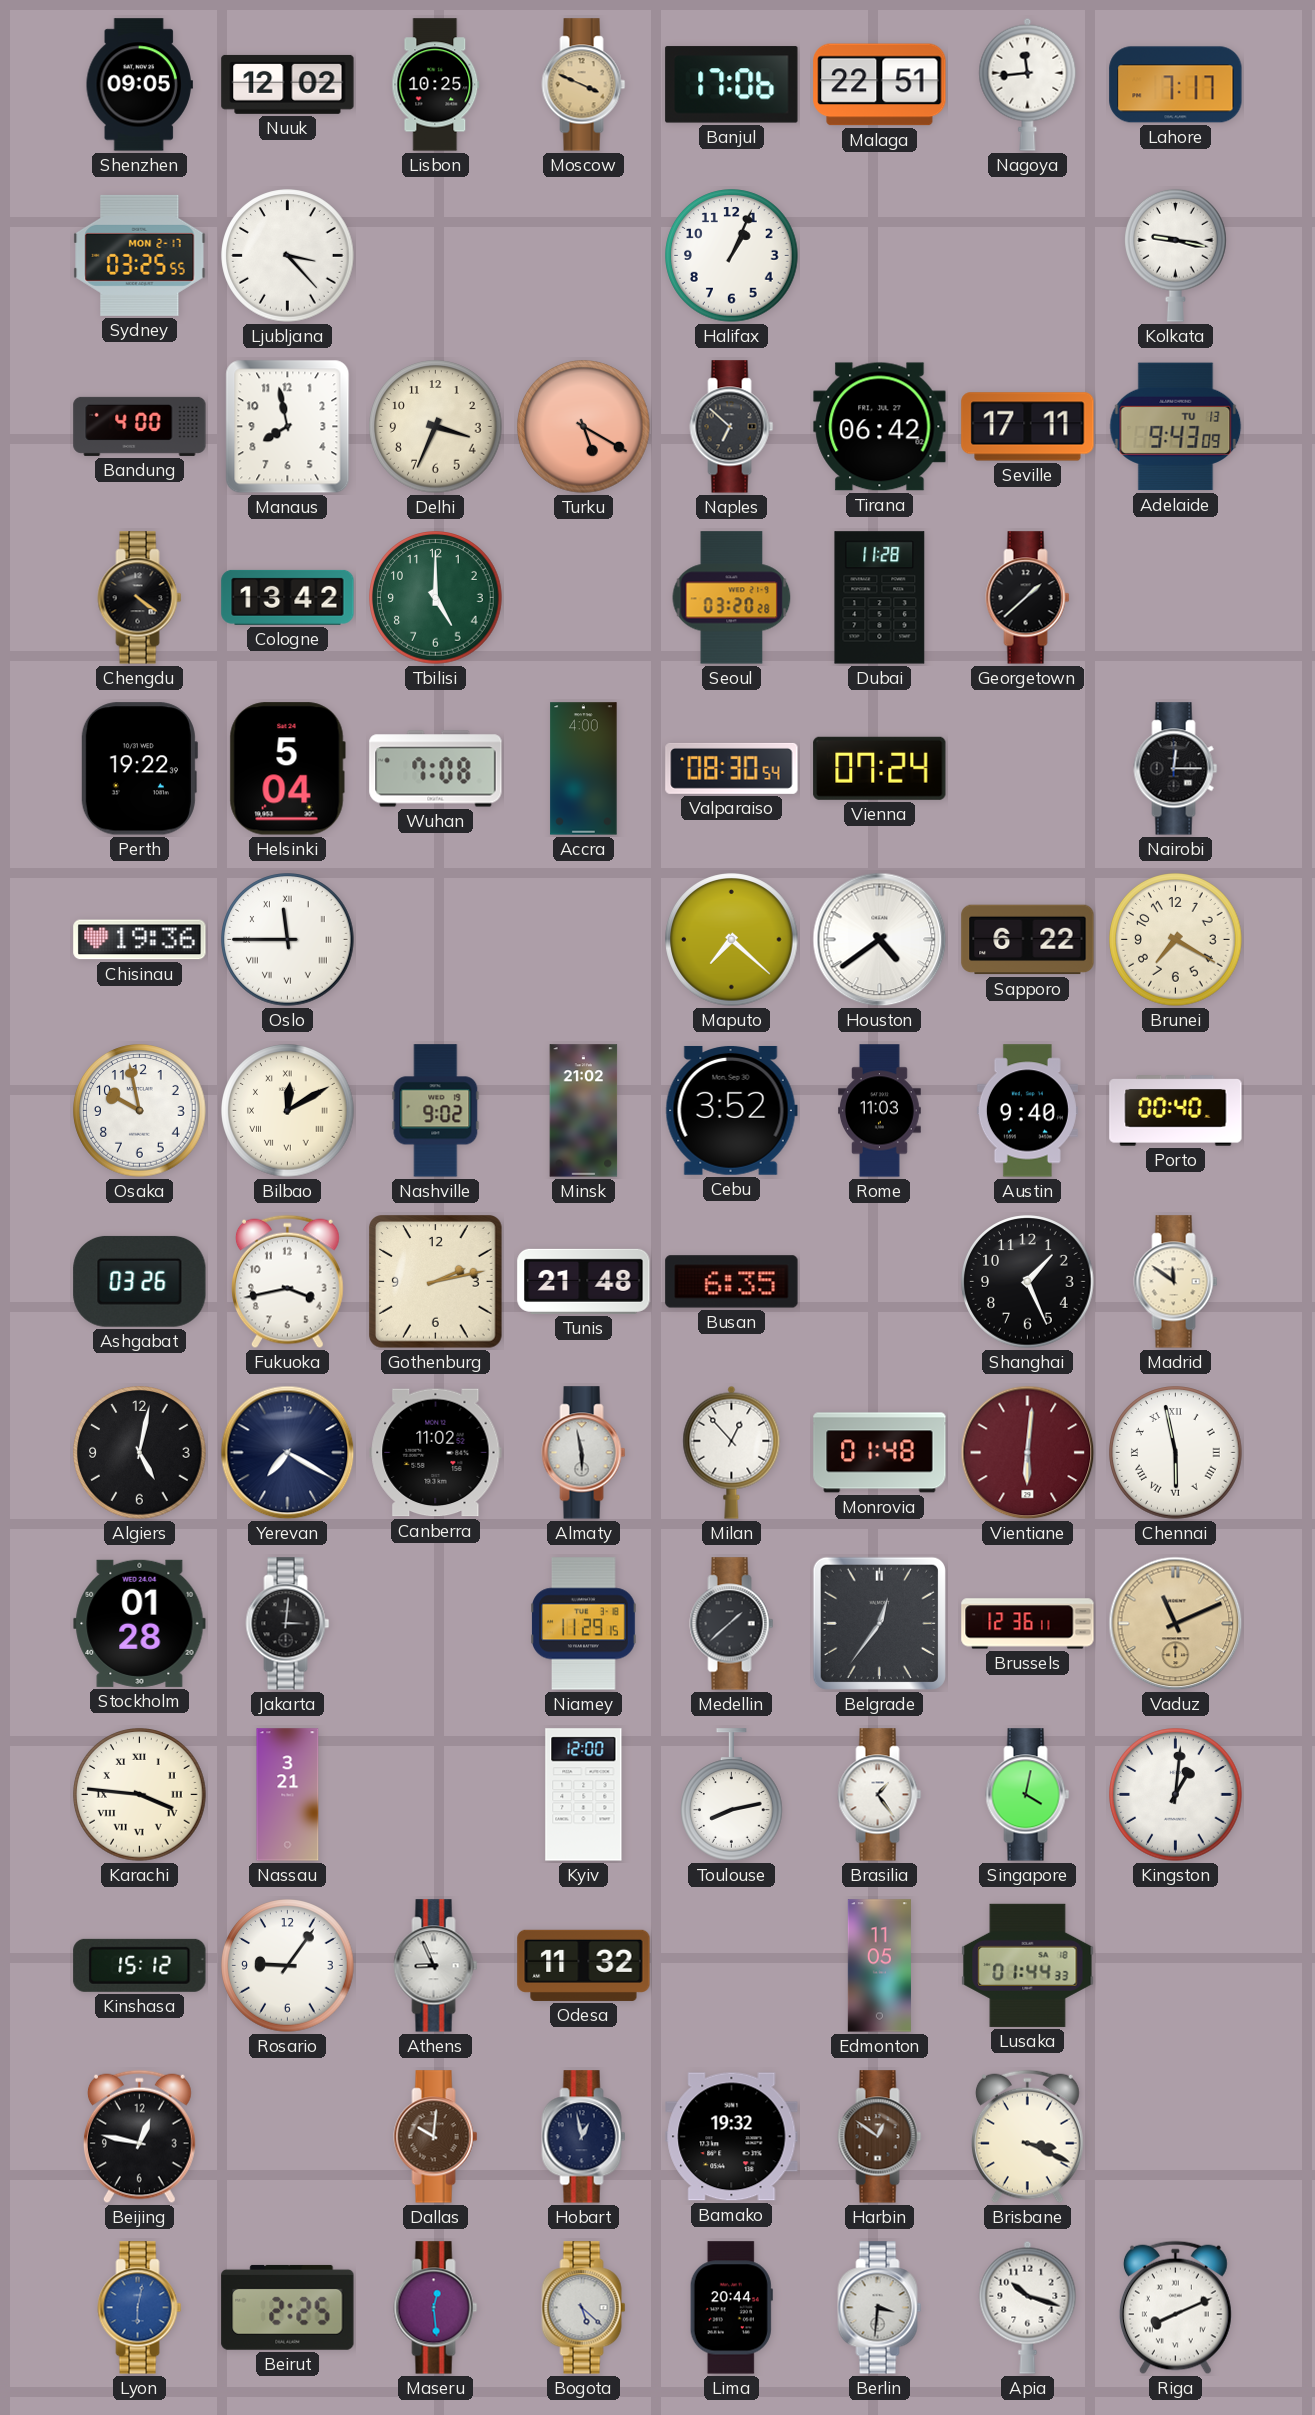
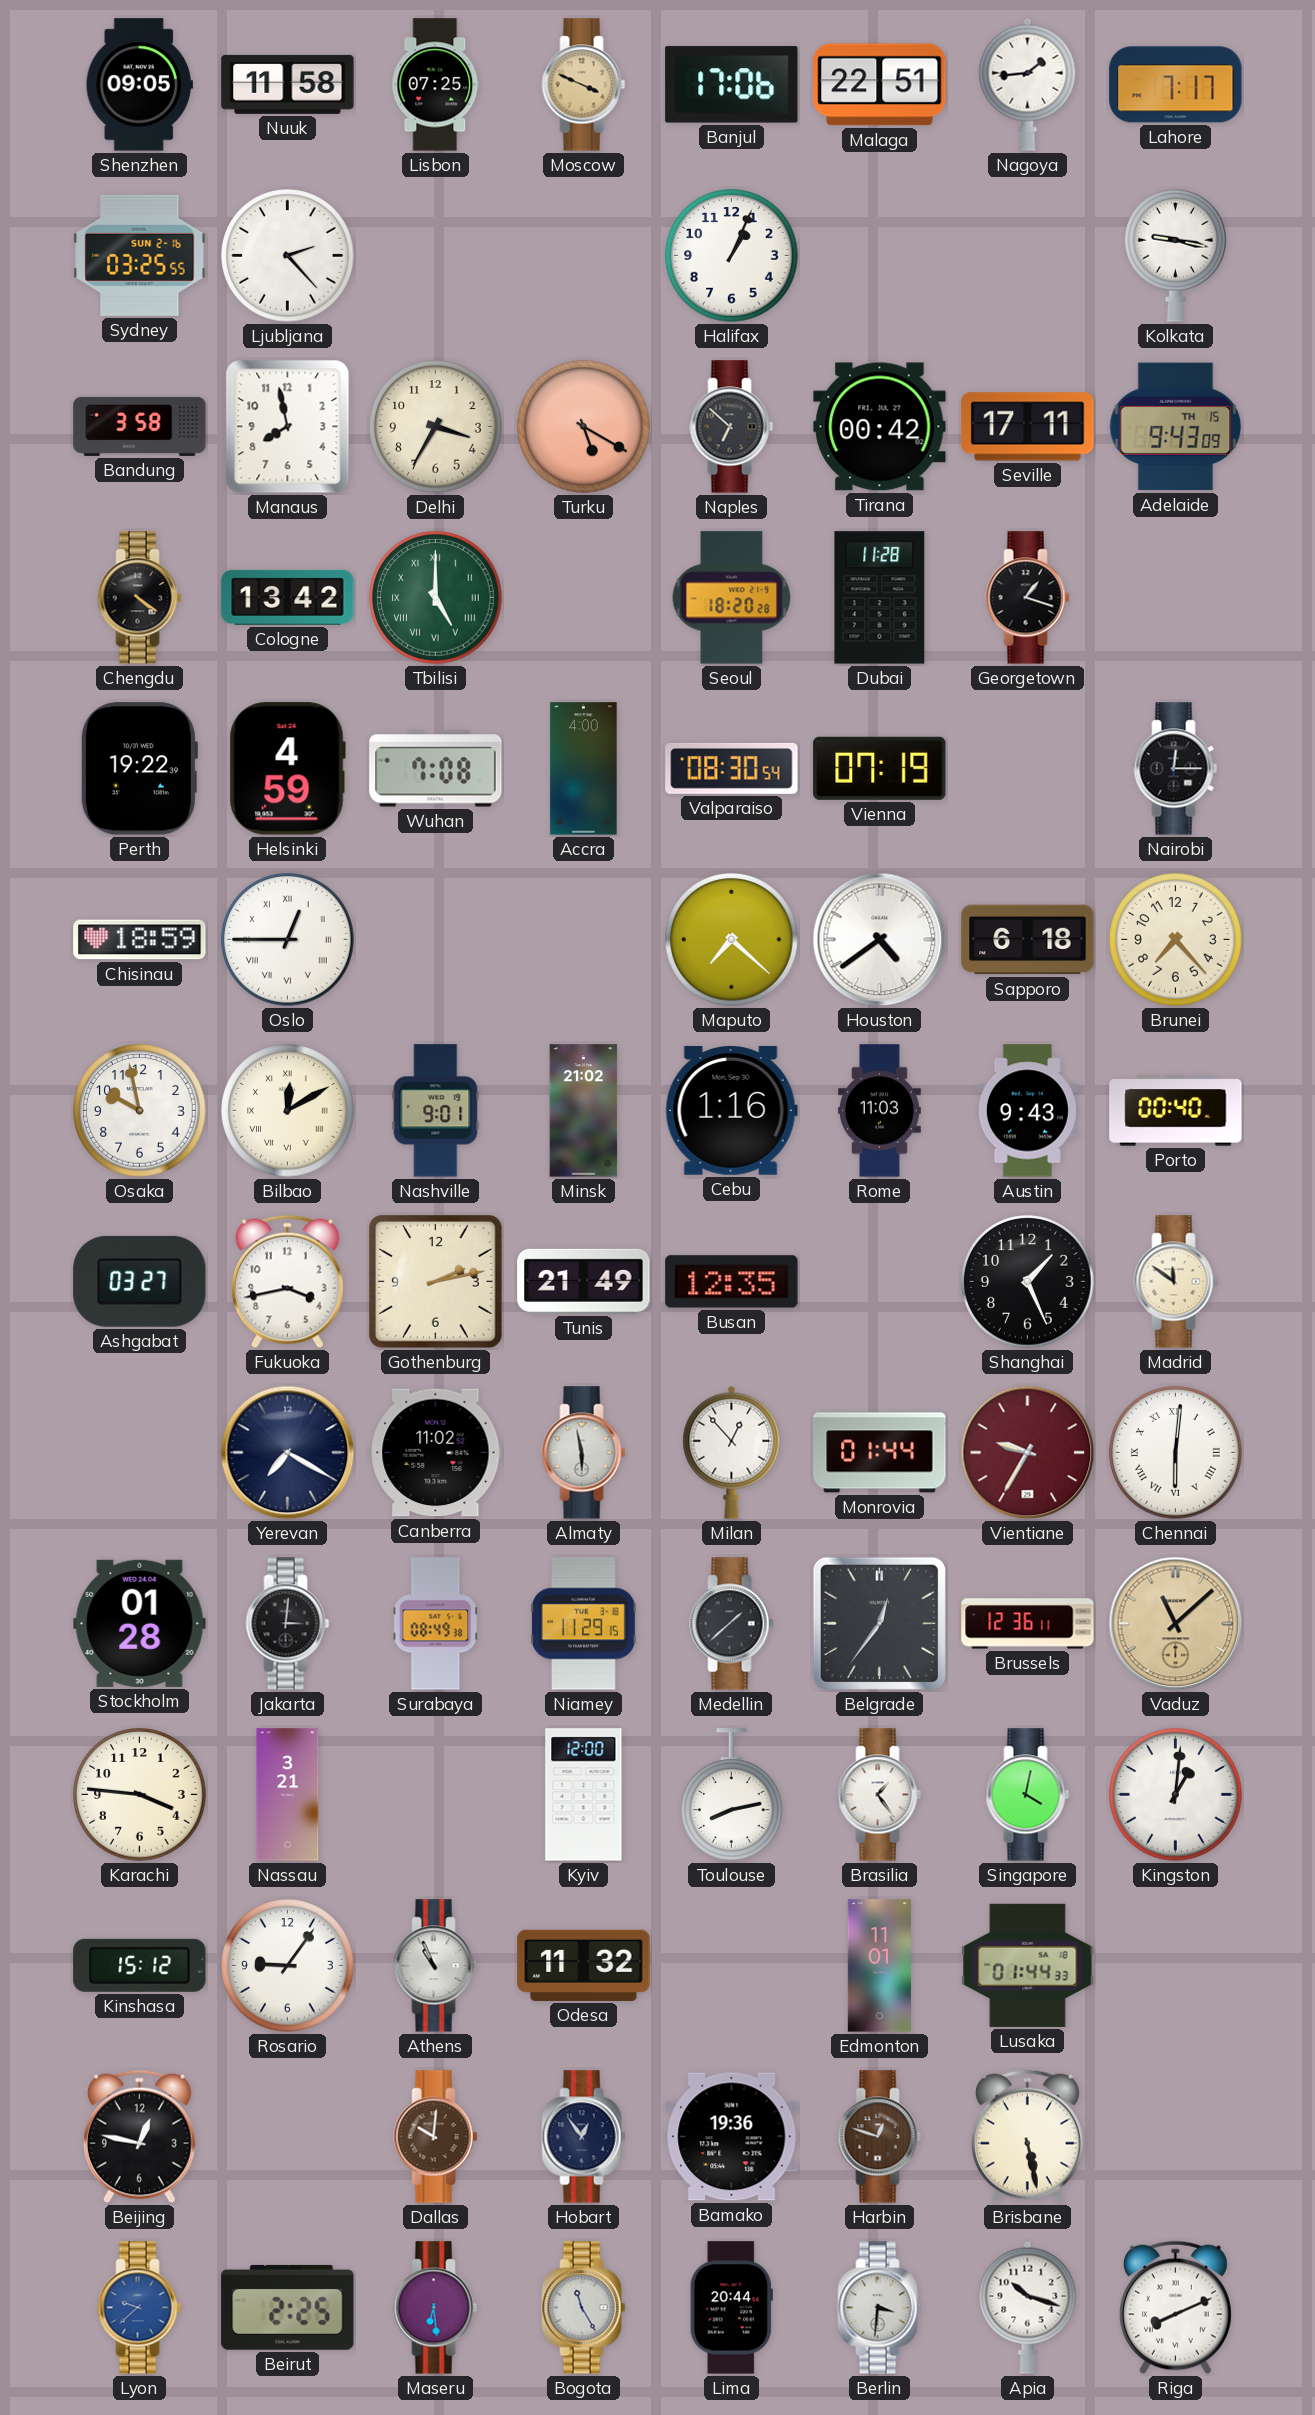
Nuuk: 12:02 -> 11:58 (288, 84)
Lisbon: 10:25 -> 07:25 (436, 85)
Nagoya: 11:44 -> 1:44 (1028, 84)
Sydney date: MON 2-17 -> SUN 2-16 (140, 255)
Ljubljana: 3:23 -> 2:23 (288, 256)
Bandung: 4:00 -> 3:58 (140, 426)
Delhi: 3:34 -> 3:35 (436, 427)
Tirana: 06:42 -> 00:42 (880, 427)
Adelaide date: TU 13 -> TH 15 (1176, 427)
Tbilisi numerals: Arabic -> Roman (436, 598)
Seoul: 03:20 -> 18:20 (732, 598)
Georgetown: 1:38 -> 1:18 (1028, 598)
Helsinki: 5:04 -> 4:59 (287, 769)
Vienna: 07:24 -> 07:19 (880, 768)
Chisinau: 19:36 -> 18:59 (140, 940)
Oslo: 11:45 -> 12:45 (288, 940)
Sapporo: 6:22 -> 6:18 (1028, 940)
Brunei: 7:20 -> 7:23 (1176, 940)
Nashville: 9:02 -> 9:01 (436, 1111)
Cebu: 3:52 -> 1:16 (731, 1110)
Austin: 9:40 -> 9:43 (1027, 1111)
Ashgabat: 03:26 -> 03:27 (140, 1281)
Tunis: 21:48 -> 21:49 (584, 1281)
Busan: 6:35 -> 12:35 (732, 1282)
Algiers: 5:02 -> none (140, 1453)
Monrovia: 01:48 -> 01:44 (880, 1453)
Vientiane: 6:01 -> 9:35 (1028, 1453)
Chennai: 5:58 -> 6:01 (1176, 1453)
Surabaya: none -> 08:49 (436, 1624)
Vaduz: 11:11 -> 11:08 (1176, 1624)
Karachi numerals: Roman -> Arabic (140, 1795)
Athens: 8:56 -> 10:56 (436, 1966)
Edmonton: 11:05 -> 11:01 (879, 1966)
Hobart: 12:58 -> 12:54 (584, 2137)
Bamako: 19:32 -> 19:36 (732, 2137)
Harbin: 12:51 -> 12:48 (880, 2137)
Brisbane: 3:19 -> 5:28 (1027, 2137)
Lyon: 6:02 -> 9:38 (140, 2308)
Maseru: 12:29 -> 6:29 (436, 2308)
Bogota: 5:22 -> 11:25 (584, 2308)
